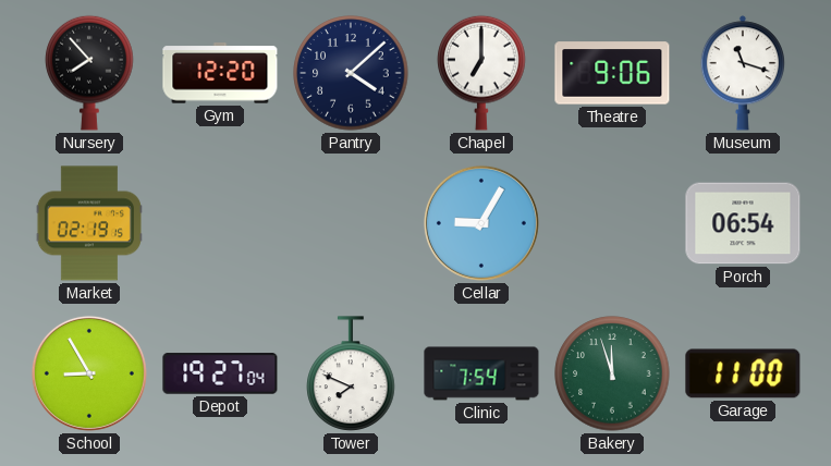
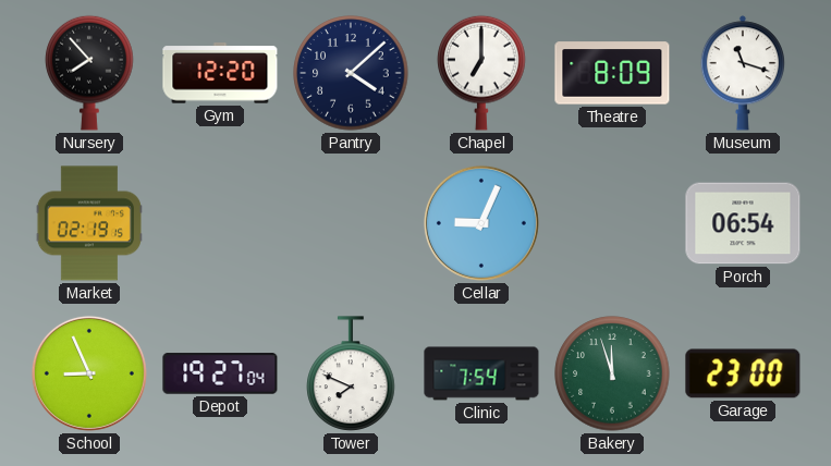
Theatre: 9:06 -> 8:09 (612, 73)
Cellar: 9:05 -> 9:04 (481, 223)
School: 8:55 -> 8:56 (89, 373)
Garage: 11:00 -> 23:00 (743, 373)
